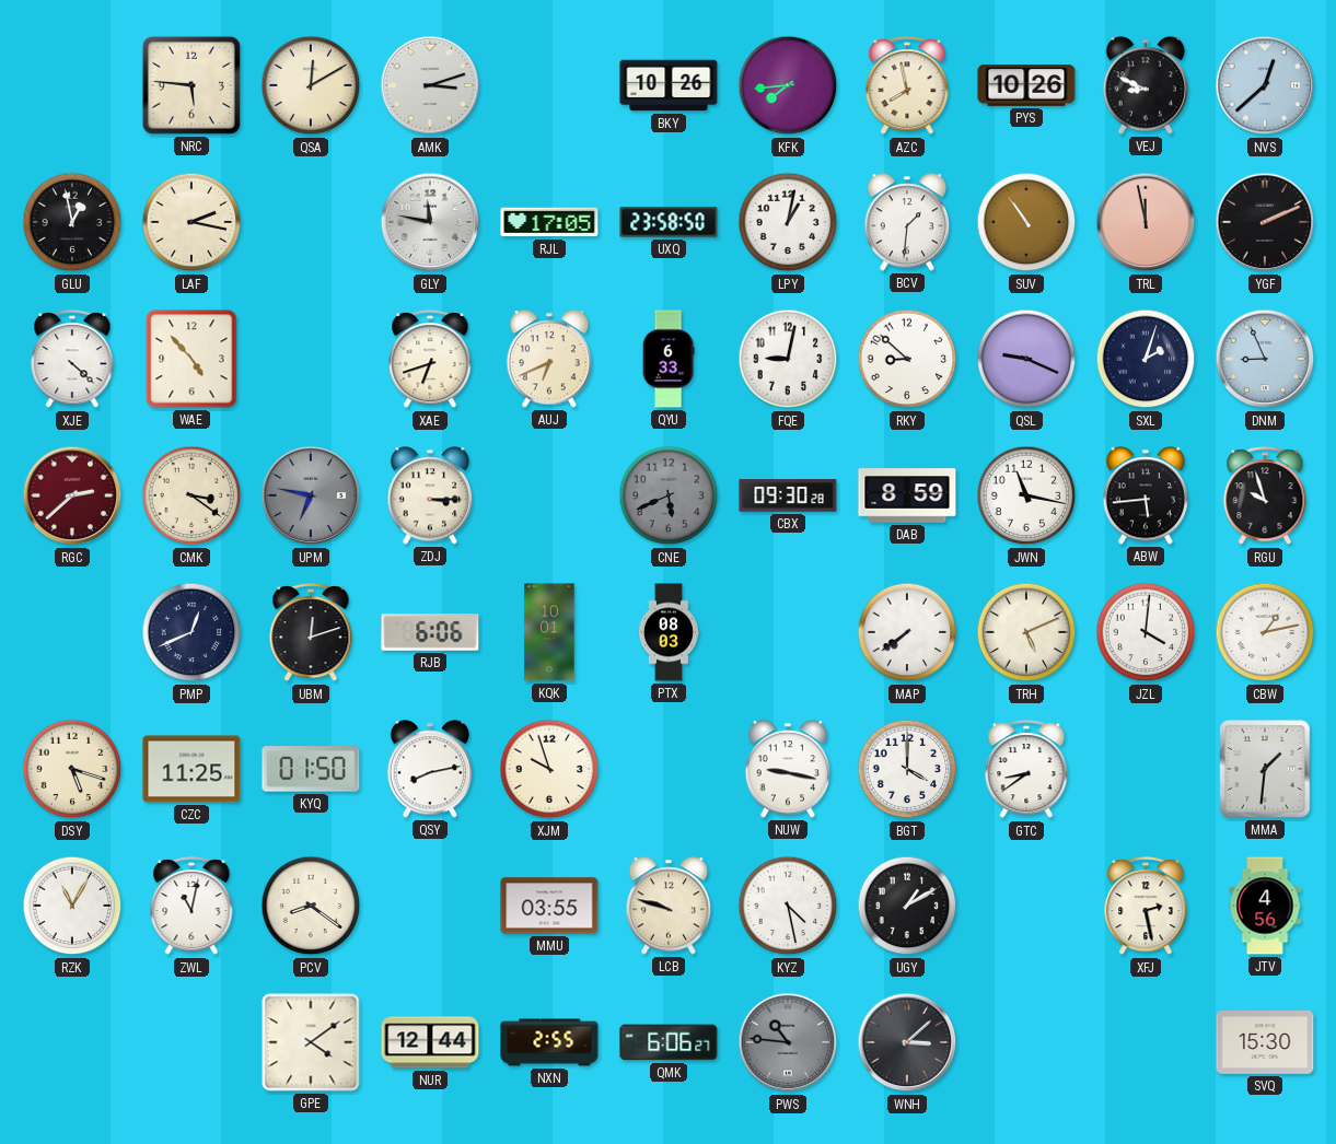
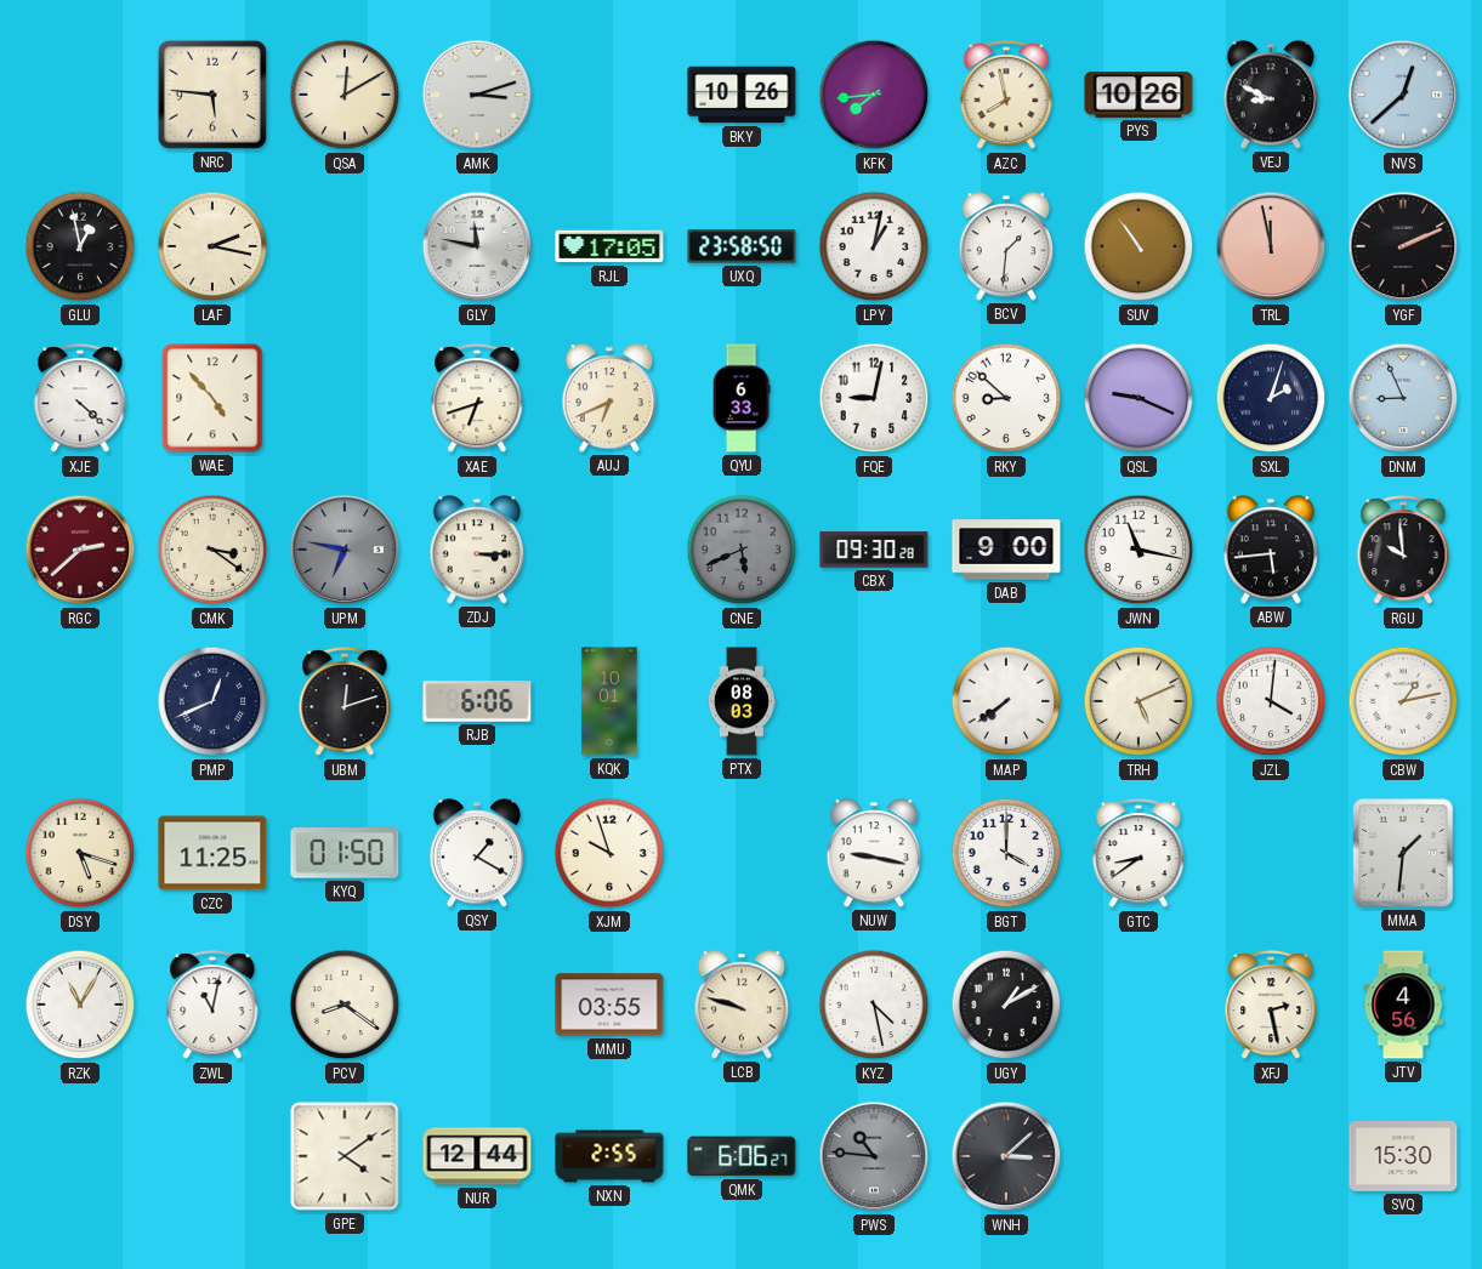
DAB: 8:59 -> 9:00 (1006, 550)
RGU: 9:57 -> 9:59 (1403, 551)
QSY: 8:13 -> 1:20 (477, 853)
